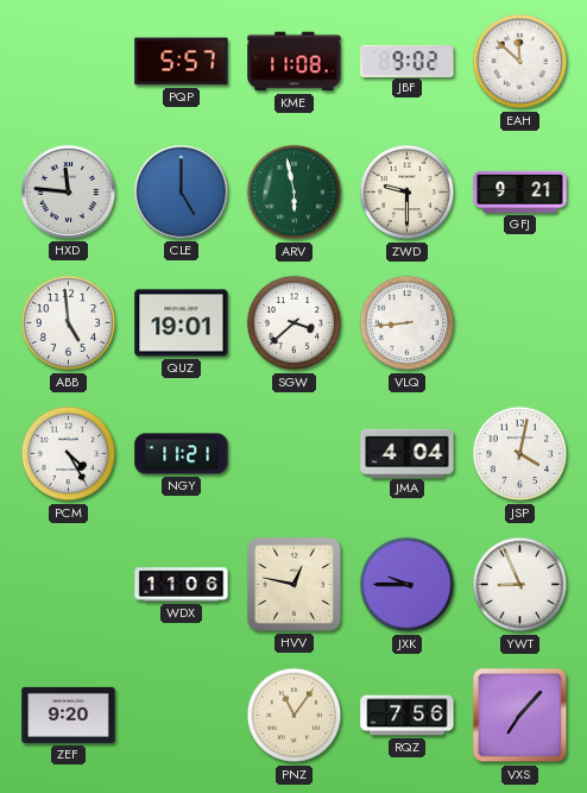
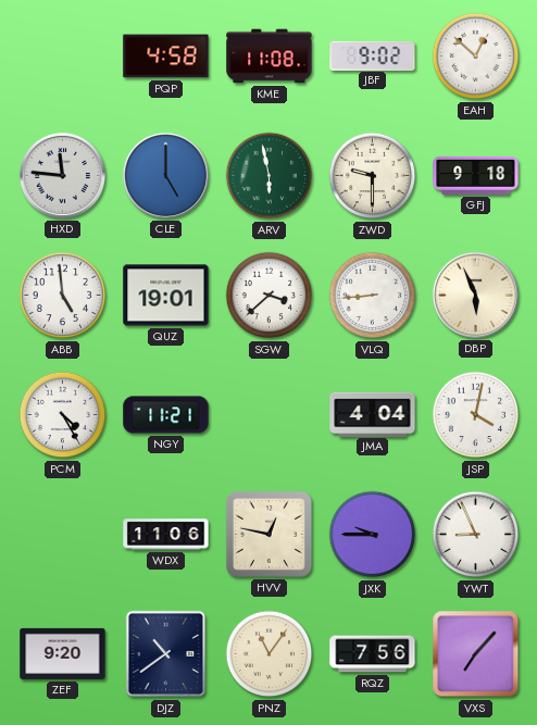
PQP: 5:57 -> 4:58 (166, 57)
EAH: 11:52 -> 12:52 (476, 57)
GFJ: 9:21 -> 9:18 (476, 175)
DBP: none -> 5:56 (475, 295)
DJZ: none -> 10:39 (166, 654)
